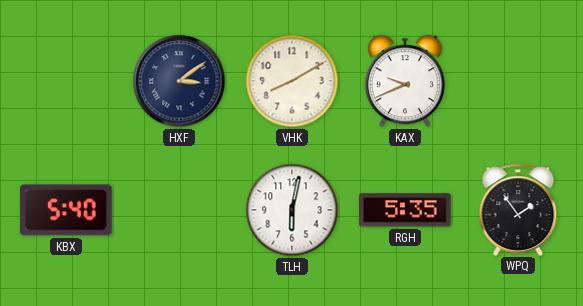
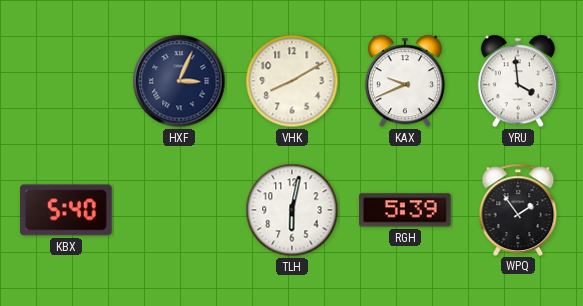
HXF: 3:09 -> 3:04 (179, 81)
YRU: none -> 3:59 (518, 81)
RGH: 5:35 -> 5:39 (405, 210)
